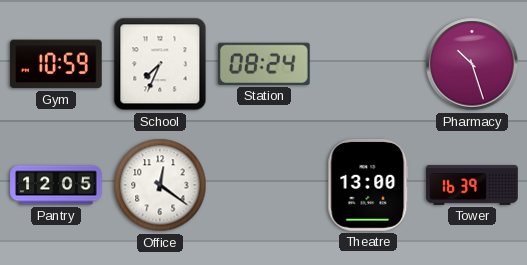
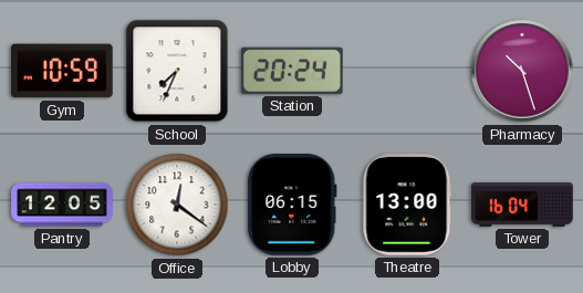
Station: 08:24 -> 20:24 (292, 71)
Lobby: none -> 06:15 (292, 206)
Tower: 16:39 -> 16:04 (522, 205)
